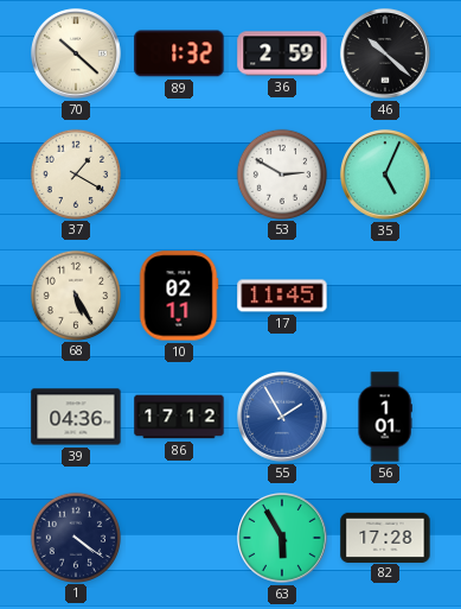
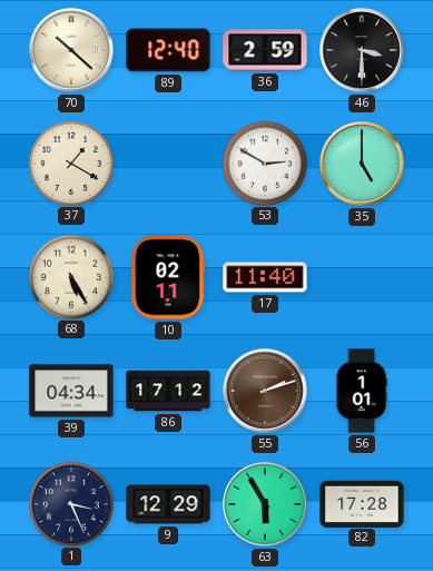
89: 1:32 -> 12:40 (168, 50)
46: 10:22 -> 3:30 (363, 51)
35: 5:04 -> 5:00 (363, 165)
17: 11:45 -> 11:40 (265, 277)
39: 04:36 -> 04:34 (71, 391)
55: 1:55 -> 2:12 (266, 392)
55 dial: blue -> brown (266, 392)
1: 4:21 -> 3:26 (70, 503)
9: none -> 12:29 (168, 504)
